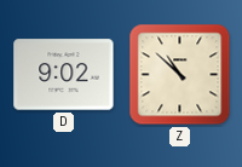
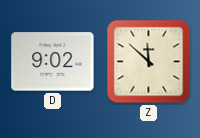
Z: 10:52 -> 11:52 (149, 62)
